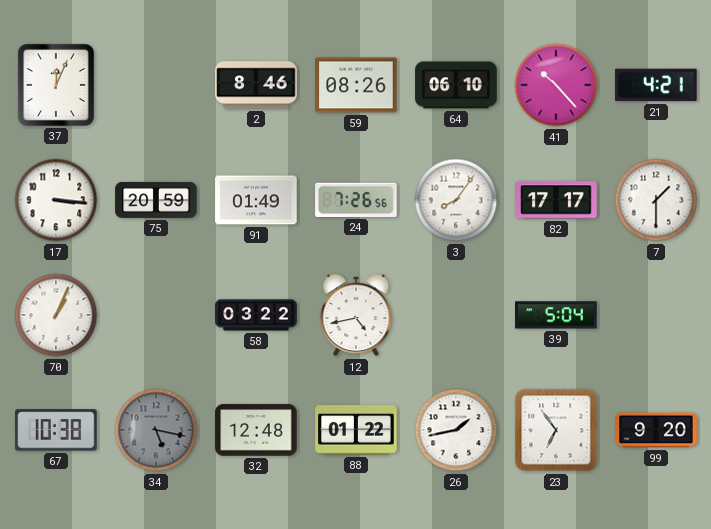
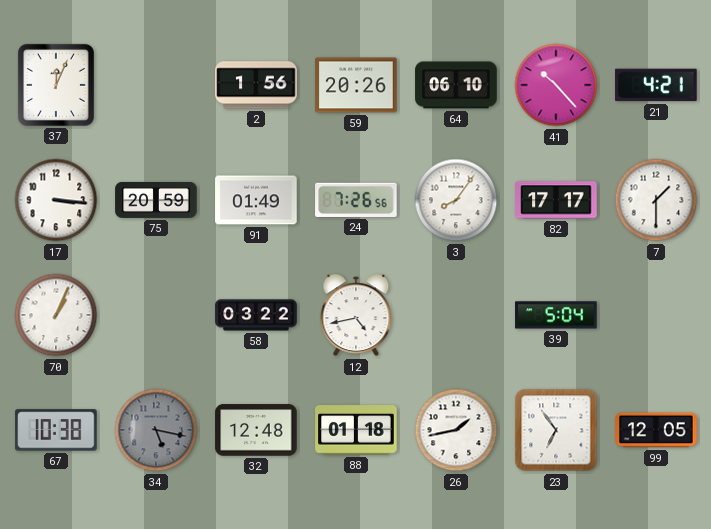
2: 8:46 -> 1:56 (256, 85)
59: 08:26 -> 20:26 (356, 85)
88: 01:22 -> 01:18 (356, 430)
99: 9:20 -> 12:05 (656, 430)
